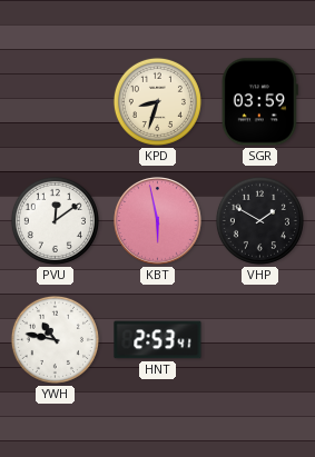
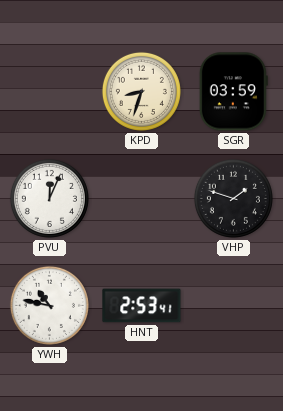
PVU: 12:09 -> 12:04 (49, 198)
KBT: 5:58 -> none (158, 221)
VHP: 1:50 -> 1:48 (233, 198)
